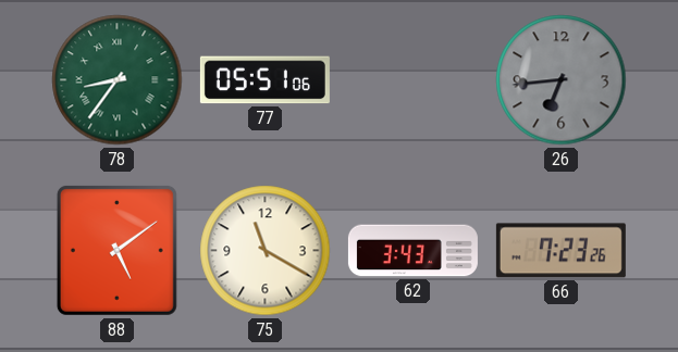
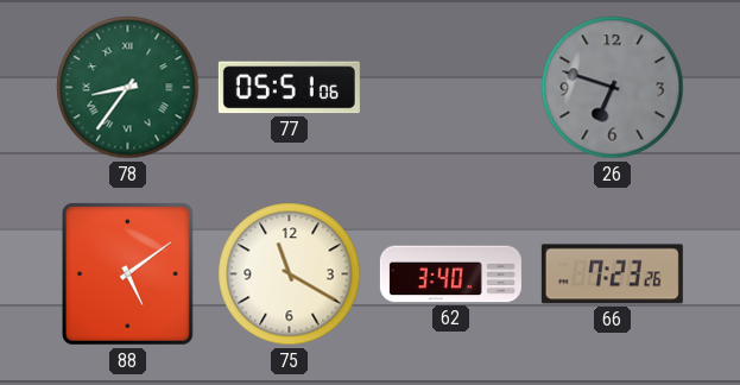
26: 6:44 -> 6:48 (613, 88)
62: 3:43 -> 3:40 (450, 274)
